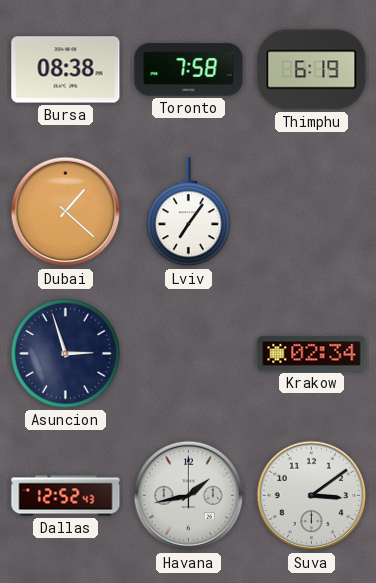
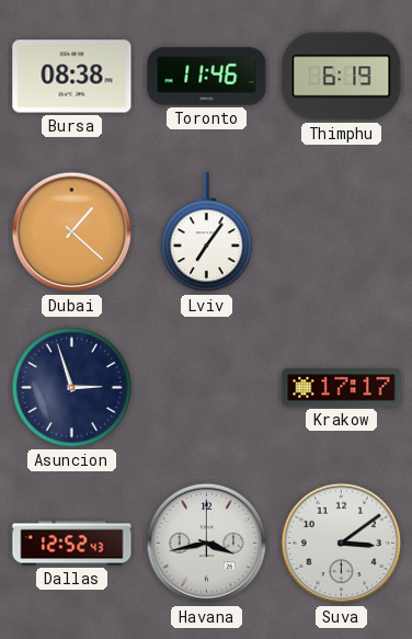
Toronto: 7:58 -> 11:46 (207, 77)
Krakow: 02:34 -> 17:17 (342, 388)
Havana: 1:43 -> 3:43 (207, 544)
